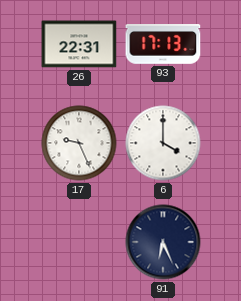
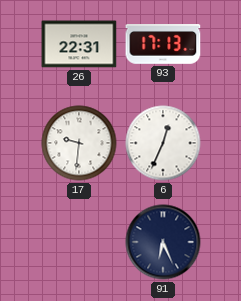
17: 9:26 -> 9:31 (79, 143)
6: 4:00 -> 12:34 (163, 143)
